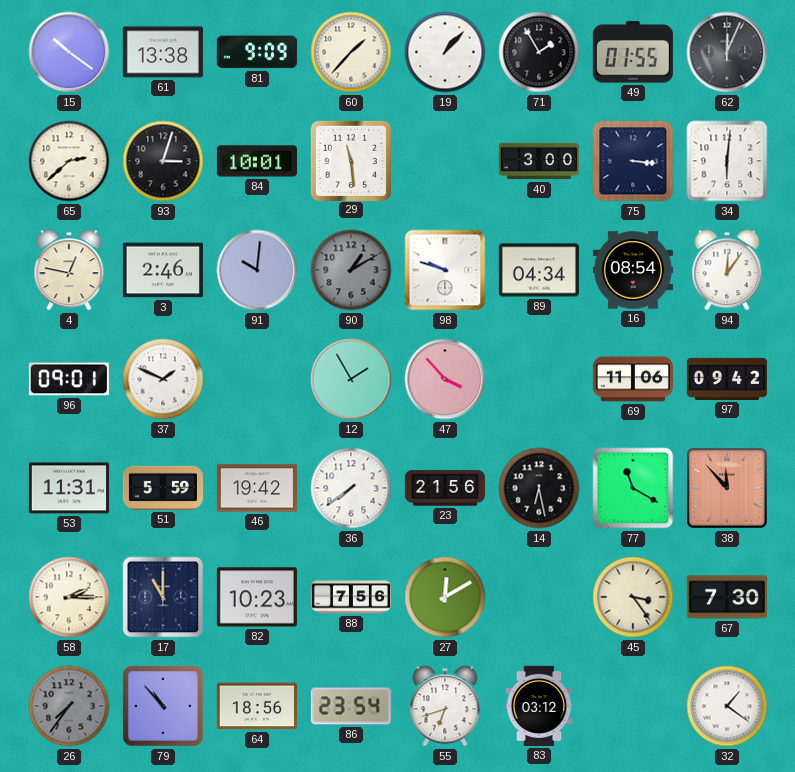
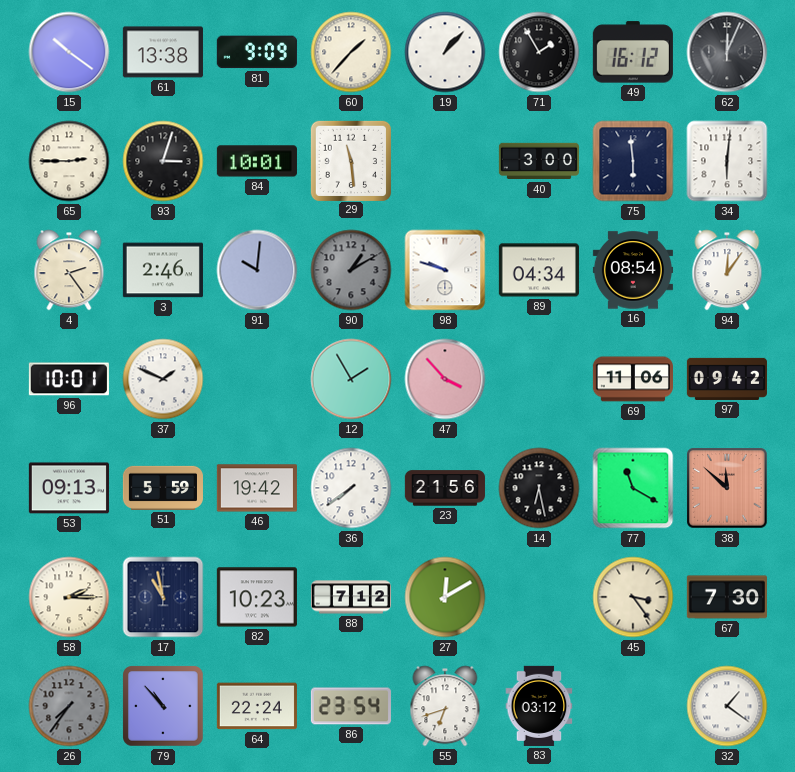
49: 01:55 -> 16:12 (633, 52)
65: 2:38 -> 2:45 (69, 161)
75: 3:16 -> 5:59 (633, 161)
4: 12:47 -> 2:24 (69, 270)
96: 09:01 -> 10:01 (69, 379)
53: 11:31 -> 09:13 (69, 488)
38: 11:53 -> 11:52 (727, 488)
17: 11:00 -> 10:58 (163, 597)
88: 7:56 -> 7:12 (350, 597)
64: 18:56 -> 22:24 (257, 706)
